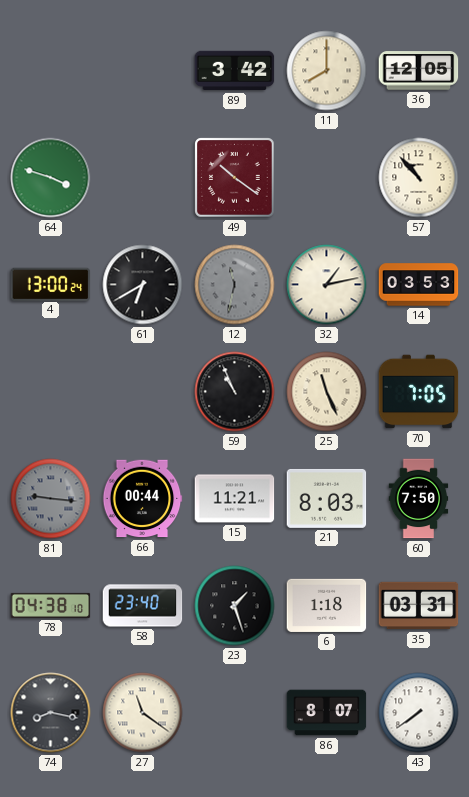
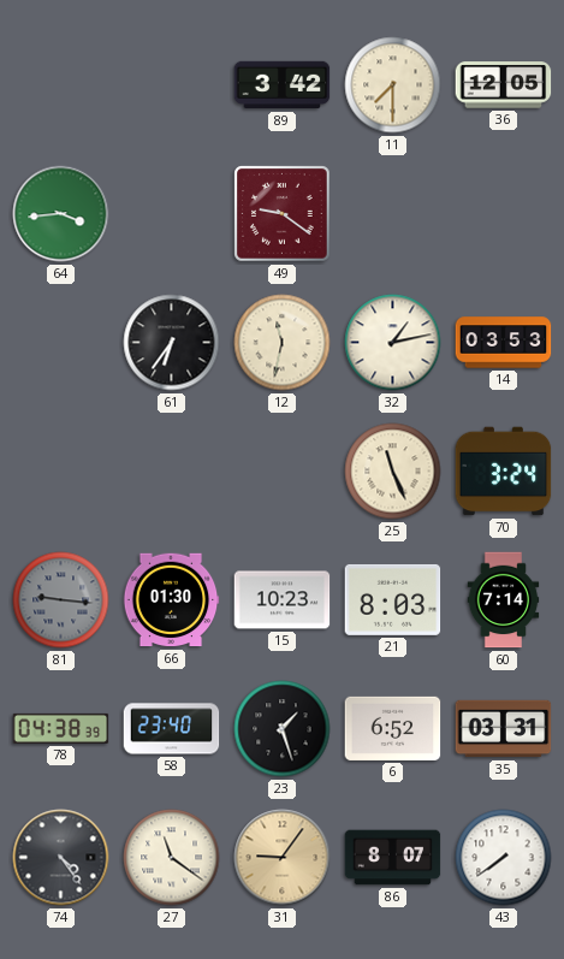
11: 8:00 -> 7:30 (393, 85)
64: 3:48 -> 3:44 (61, 214)
49: 10:21 -> 9:21 (283, 214)
57: 10:53 -> none (419, 178)
4: 13:00 -> none (51, 284)
61: 6:40 -> 6:36 (172, 343)
12 dial: grey -> cream (283, 343)
59: 10:56 -> none (235, 392)
70: 7:05 -> 3:24 (504, 472)
66: 00:44 -> 01:30 (171, 600)
15: 11:21 -> 10:23 (283, 600)
60: 7:50 -> 7:14 (504, 600)
78: 04:38:10 -> 04:38:39 (61, 728)
6: 1:18 -> 6:52 (393, 728)
74: 8:17 -> 4:24 (61, 858)
31: none -> 9:06 (283, 858)
